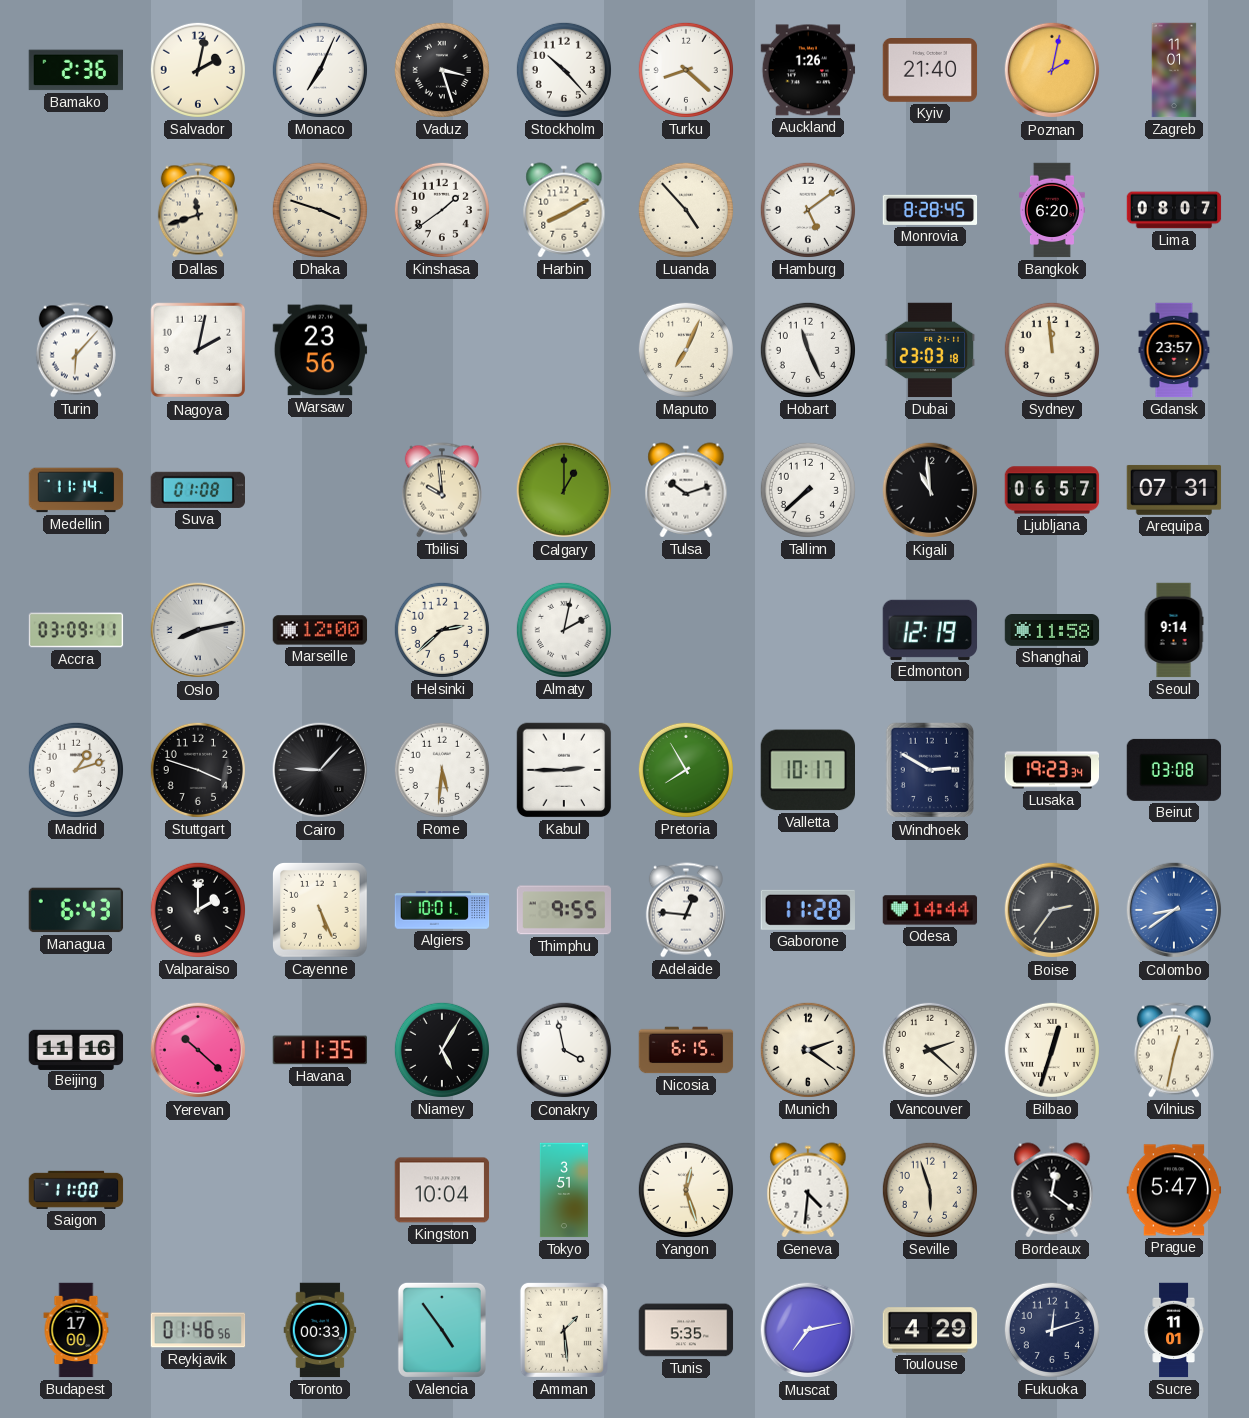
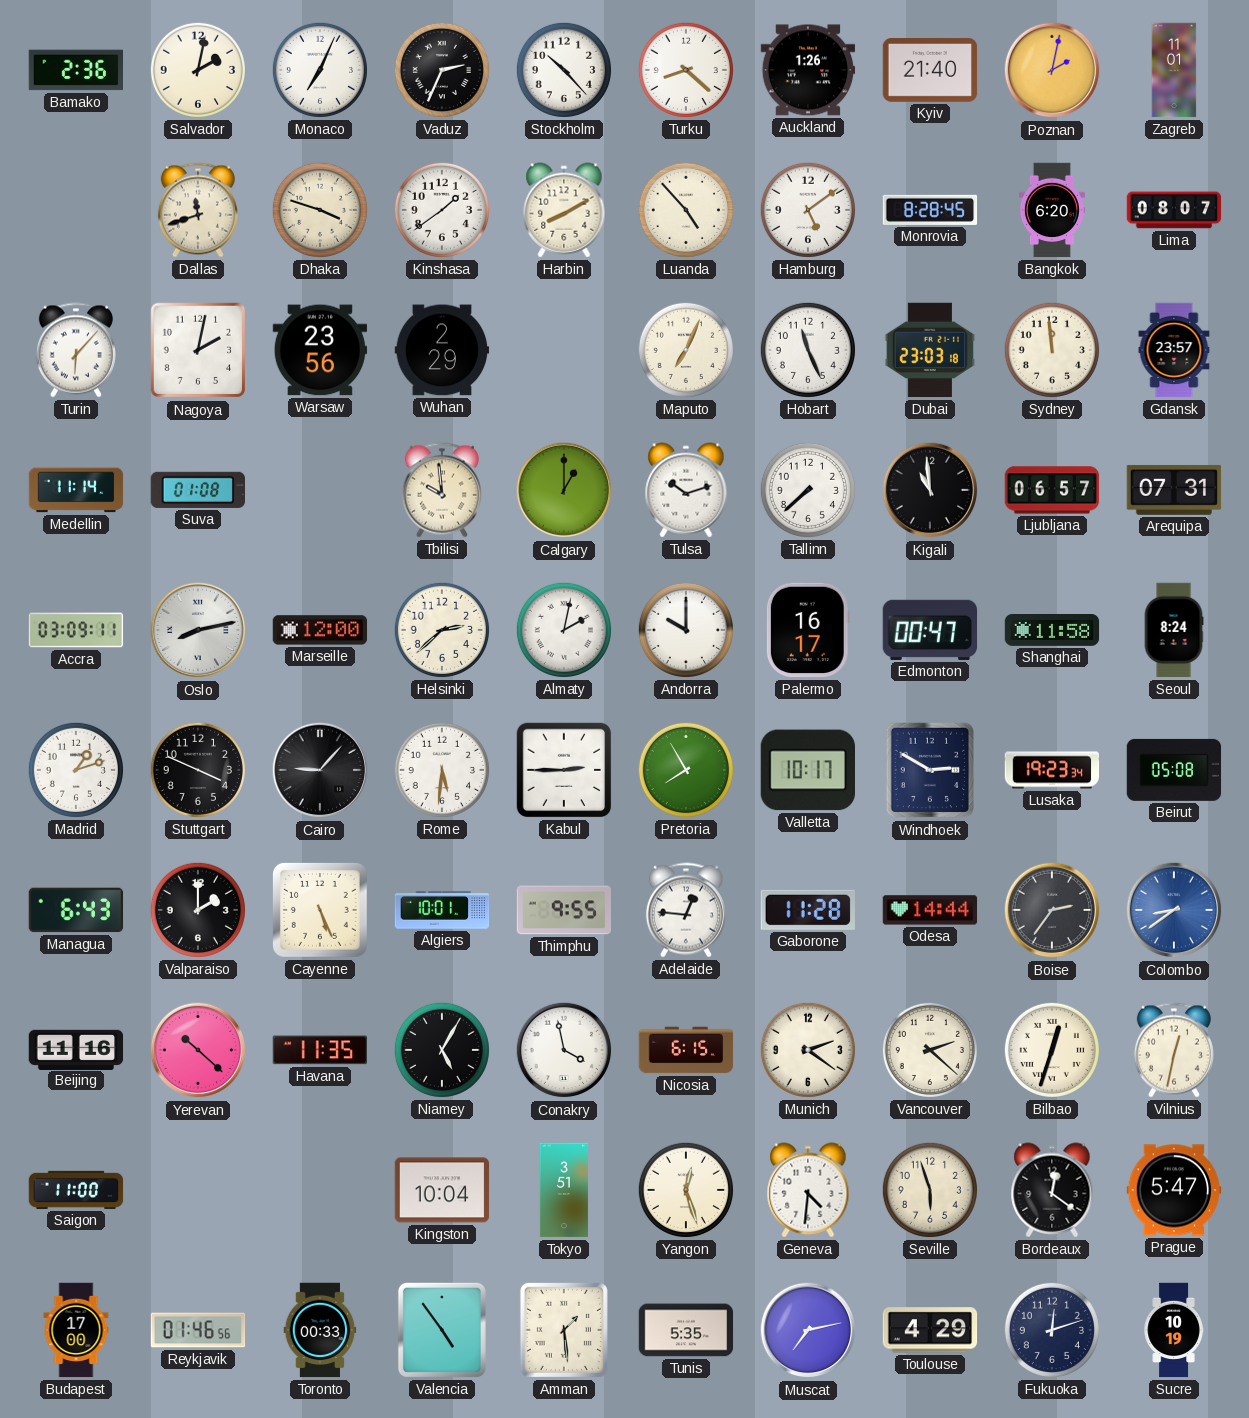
Vaduz: 3:27 -> 2:34 (442, 70)
Wuhan: none -> 2:29 (442, 350)
Andorra: none -> 10:00 (686, 630)
Palermo: none -> 16:17 (808, 630)
Edmonton: 12:19 -> 00:47 (930, 630)
Seoul: 9:14 -> 8:24 (1174, 630)
Stuttgart: 3:48 -> 3:49 (198, 770)
Beirut: 03:08 -> 05:08 (1174, 770)
Sucre: 11:01 -> 10:19 (1174, 1330)
